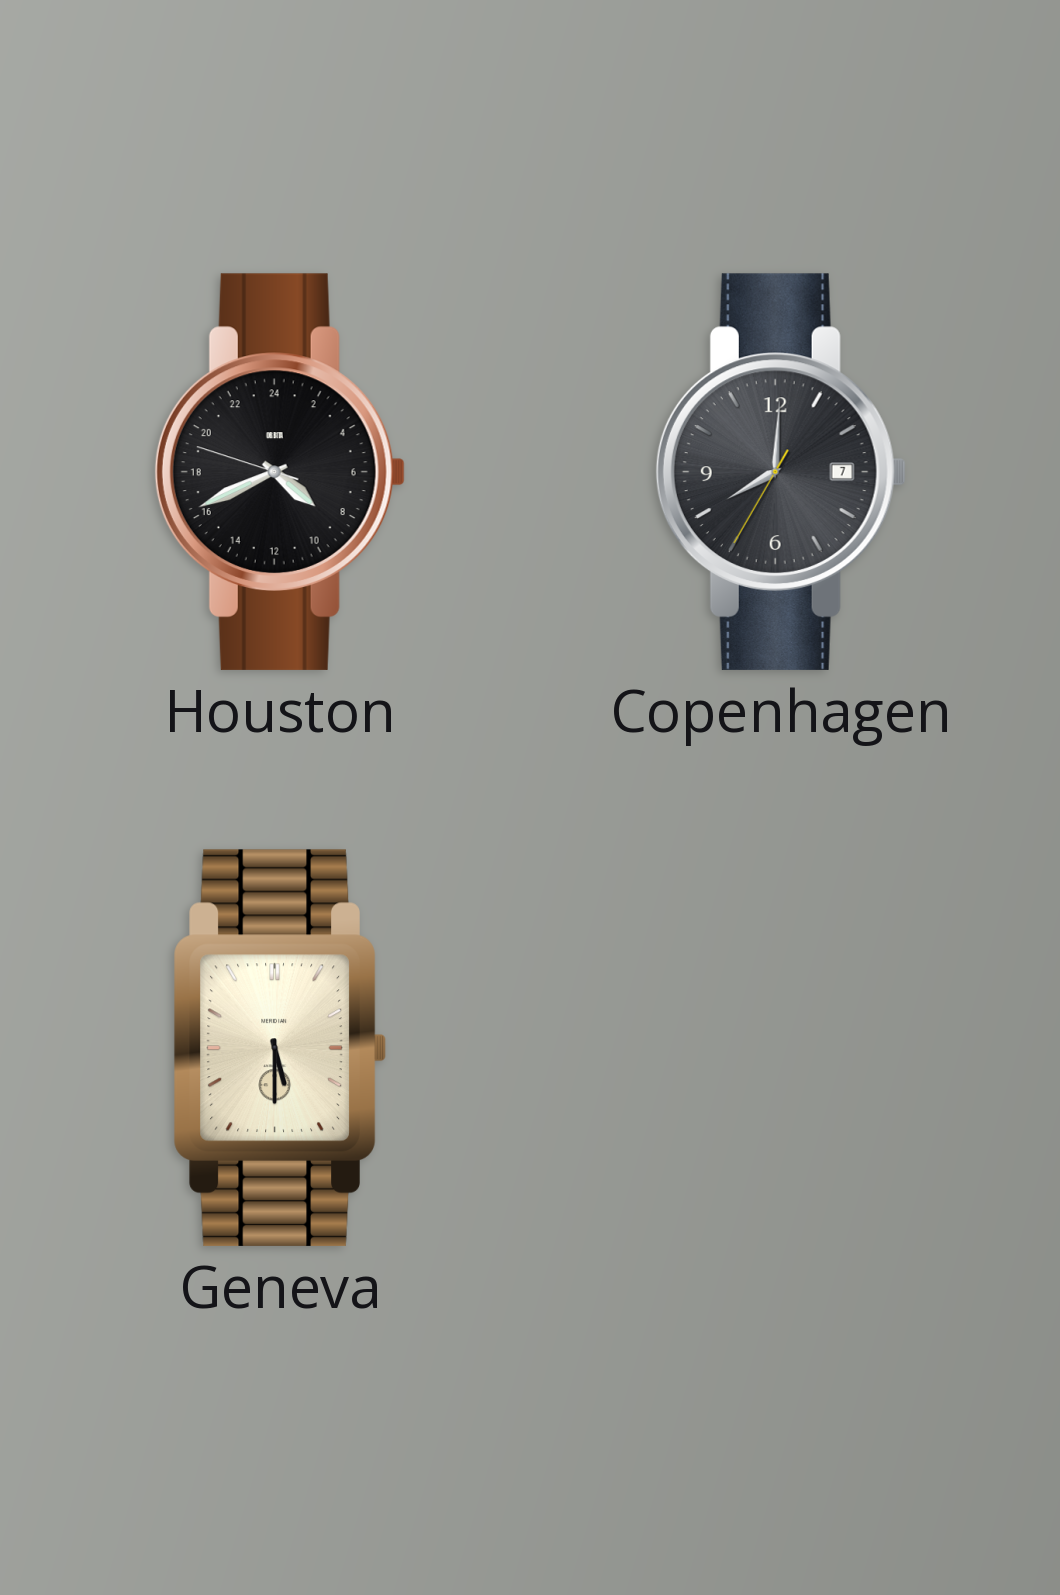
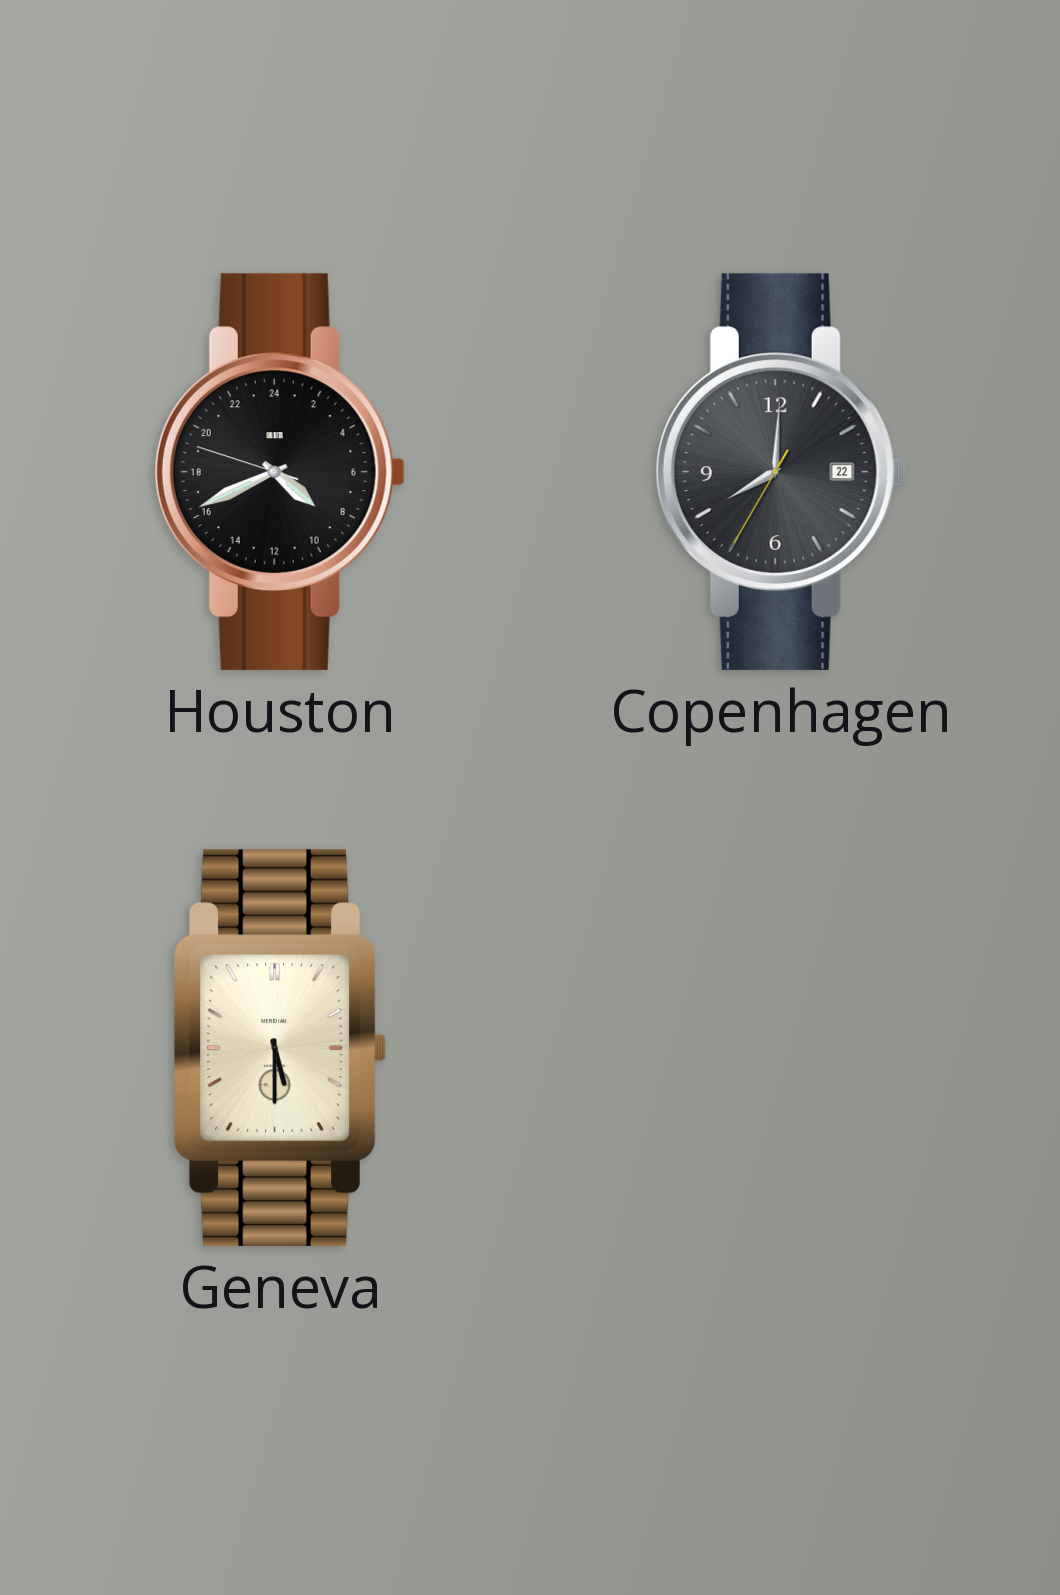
Copenhagen date: 7 -> 22 (781, 472)
